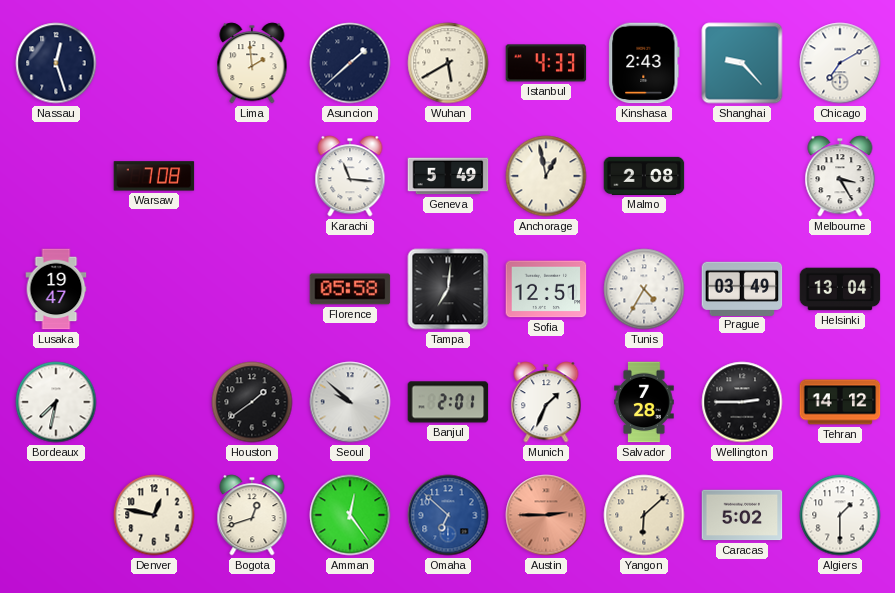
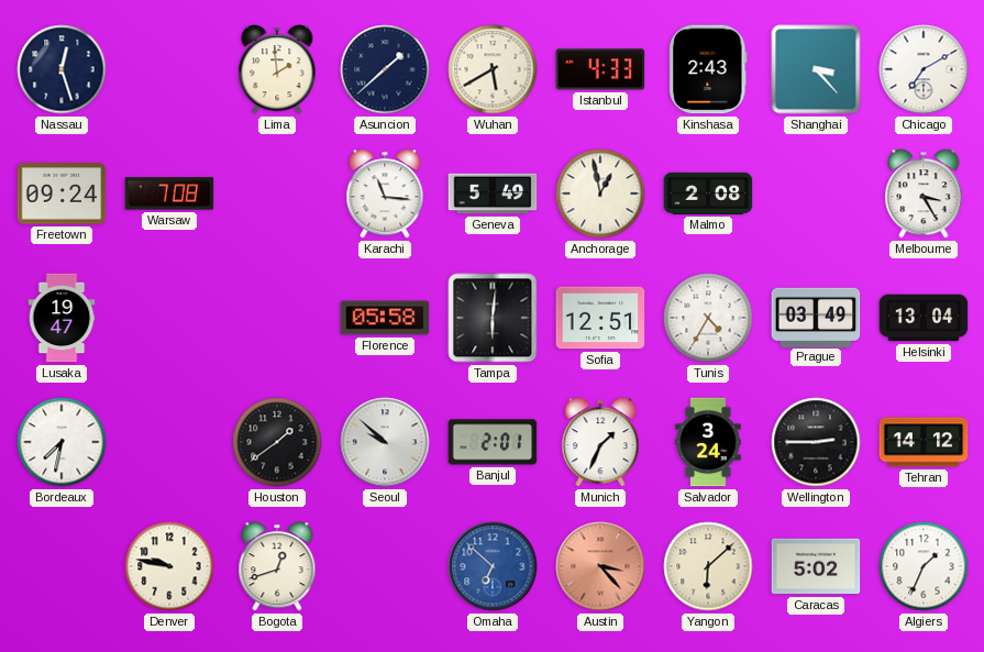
Shanghai: 9:23 -> 3:23 (816, 69)
Freetown: none -> 09:24 (62, 194)
Tampa: 7:01 -> 6:01 (493, 318)
Salvador: 7:28 -> 3:24 (708, 442)
Denver: 12:47 -> 9:47 (169, 566)
Amman: 12:24 -> none (350, 515)
Austin: 2:45 -> 3:23 (600, 566)
Algiers: 1:30 -> 1:34 (924, 566)
